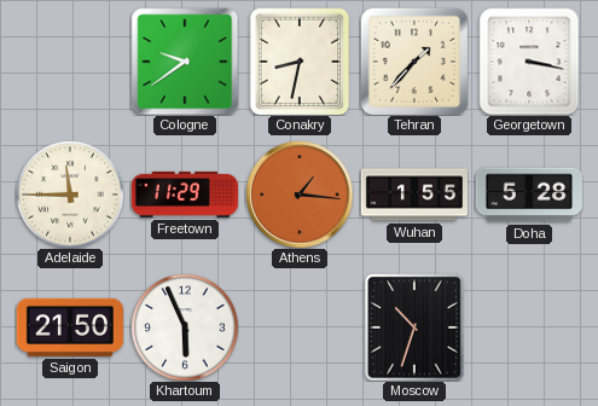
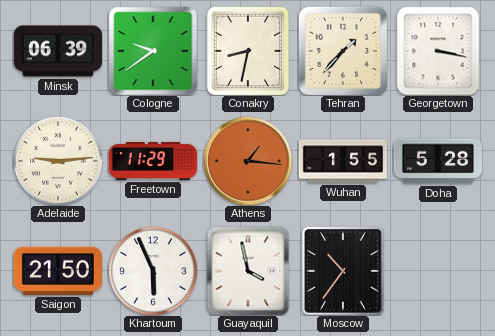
Minsk: none -> 06:39 (57, 51)
Adelaide: 11:45 -> 9:14 (58, 161)
Guayaquil: none -> 3:58 (248, 271)
Moscow: 10:33 -> 10:36 (344, 271)
